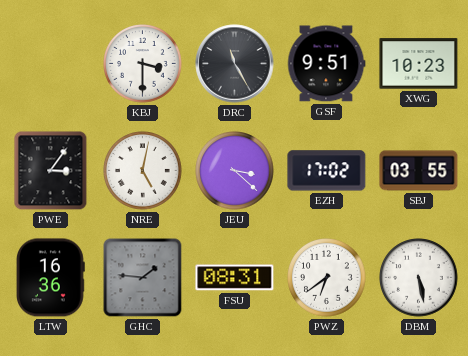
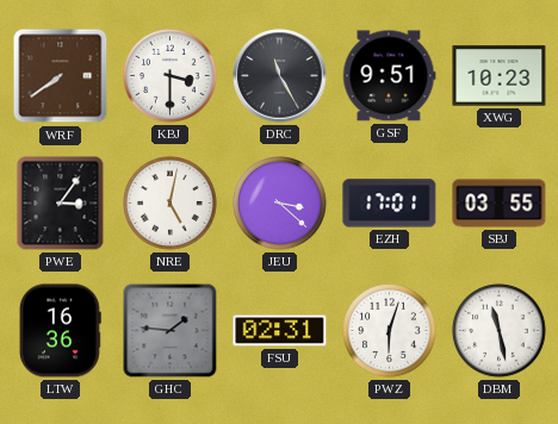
WRF: none -> 7:39 (61, 76)
EZH: 17:02 -> 17:01 (390, 204)
FSU: 08:31 -> 02:31 (280, 331)
PWZ: 6:39 -> 6:03 (390, 331)
DBM: 5:28 -> 11:28 (500, 331)
